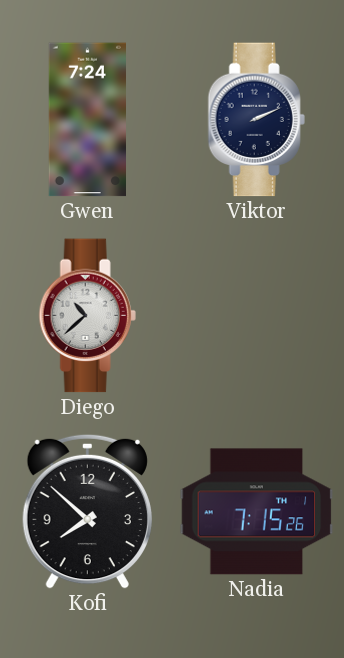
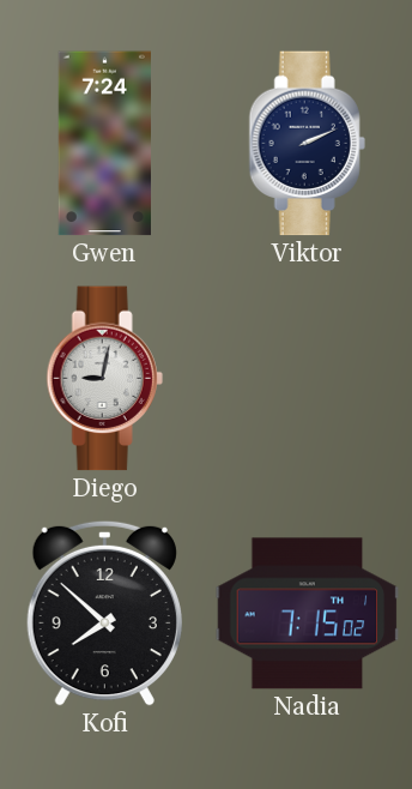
Diego: 10:38 -> 9:02 (104, 379)
Nadia: 7:15:26 -> 7:15:02 (308, 614)
